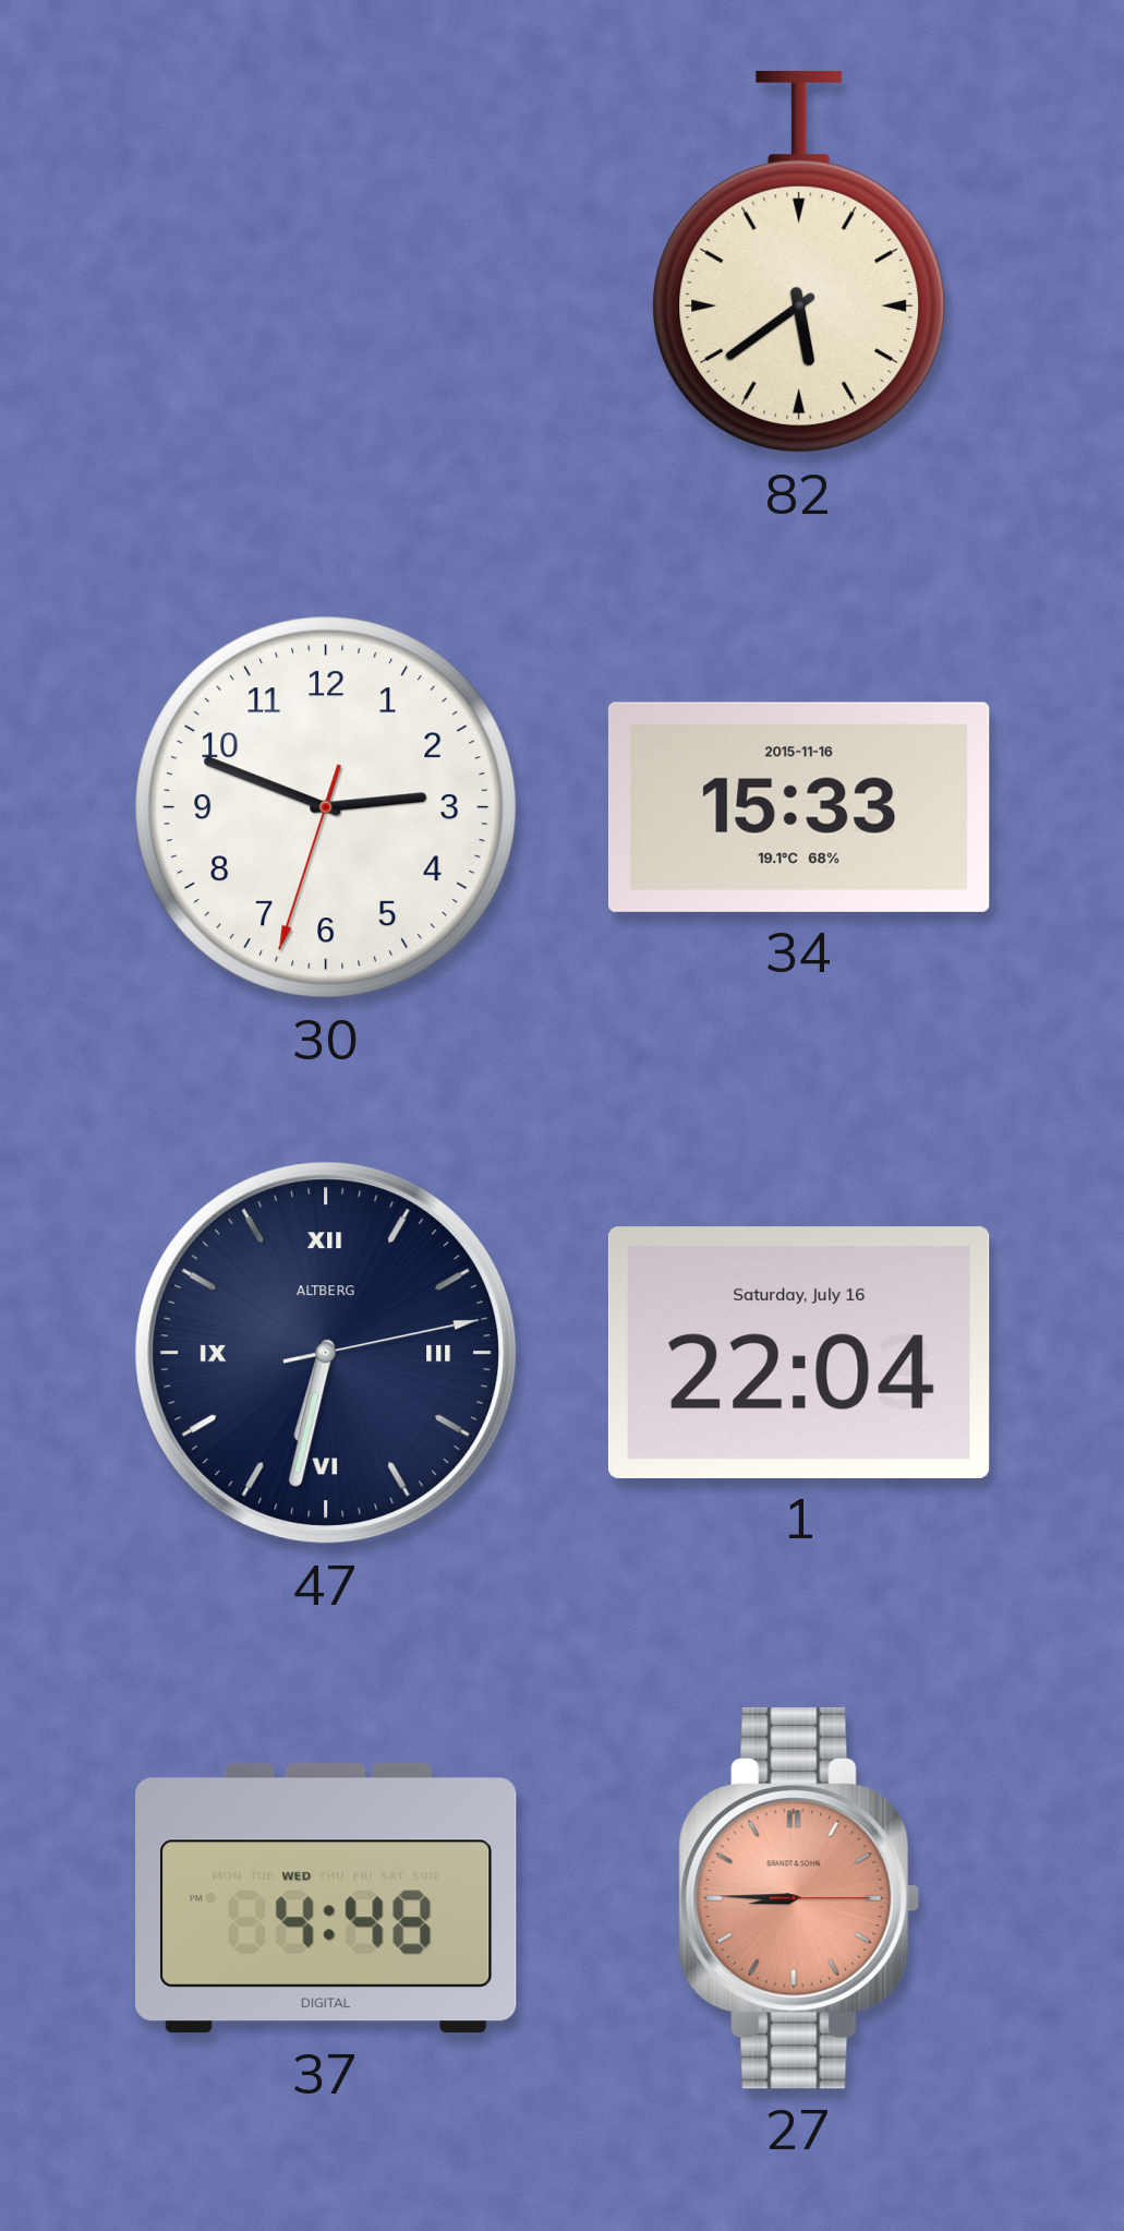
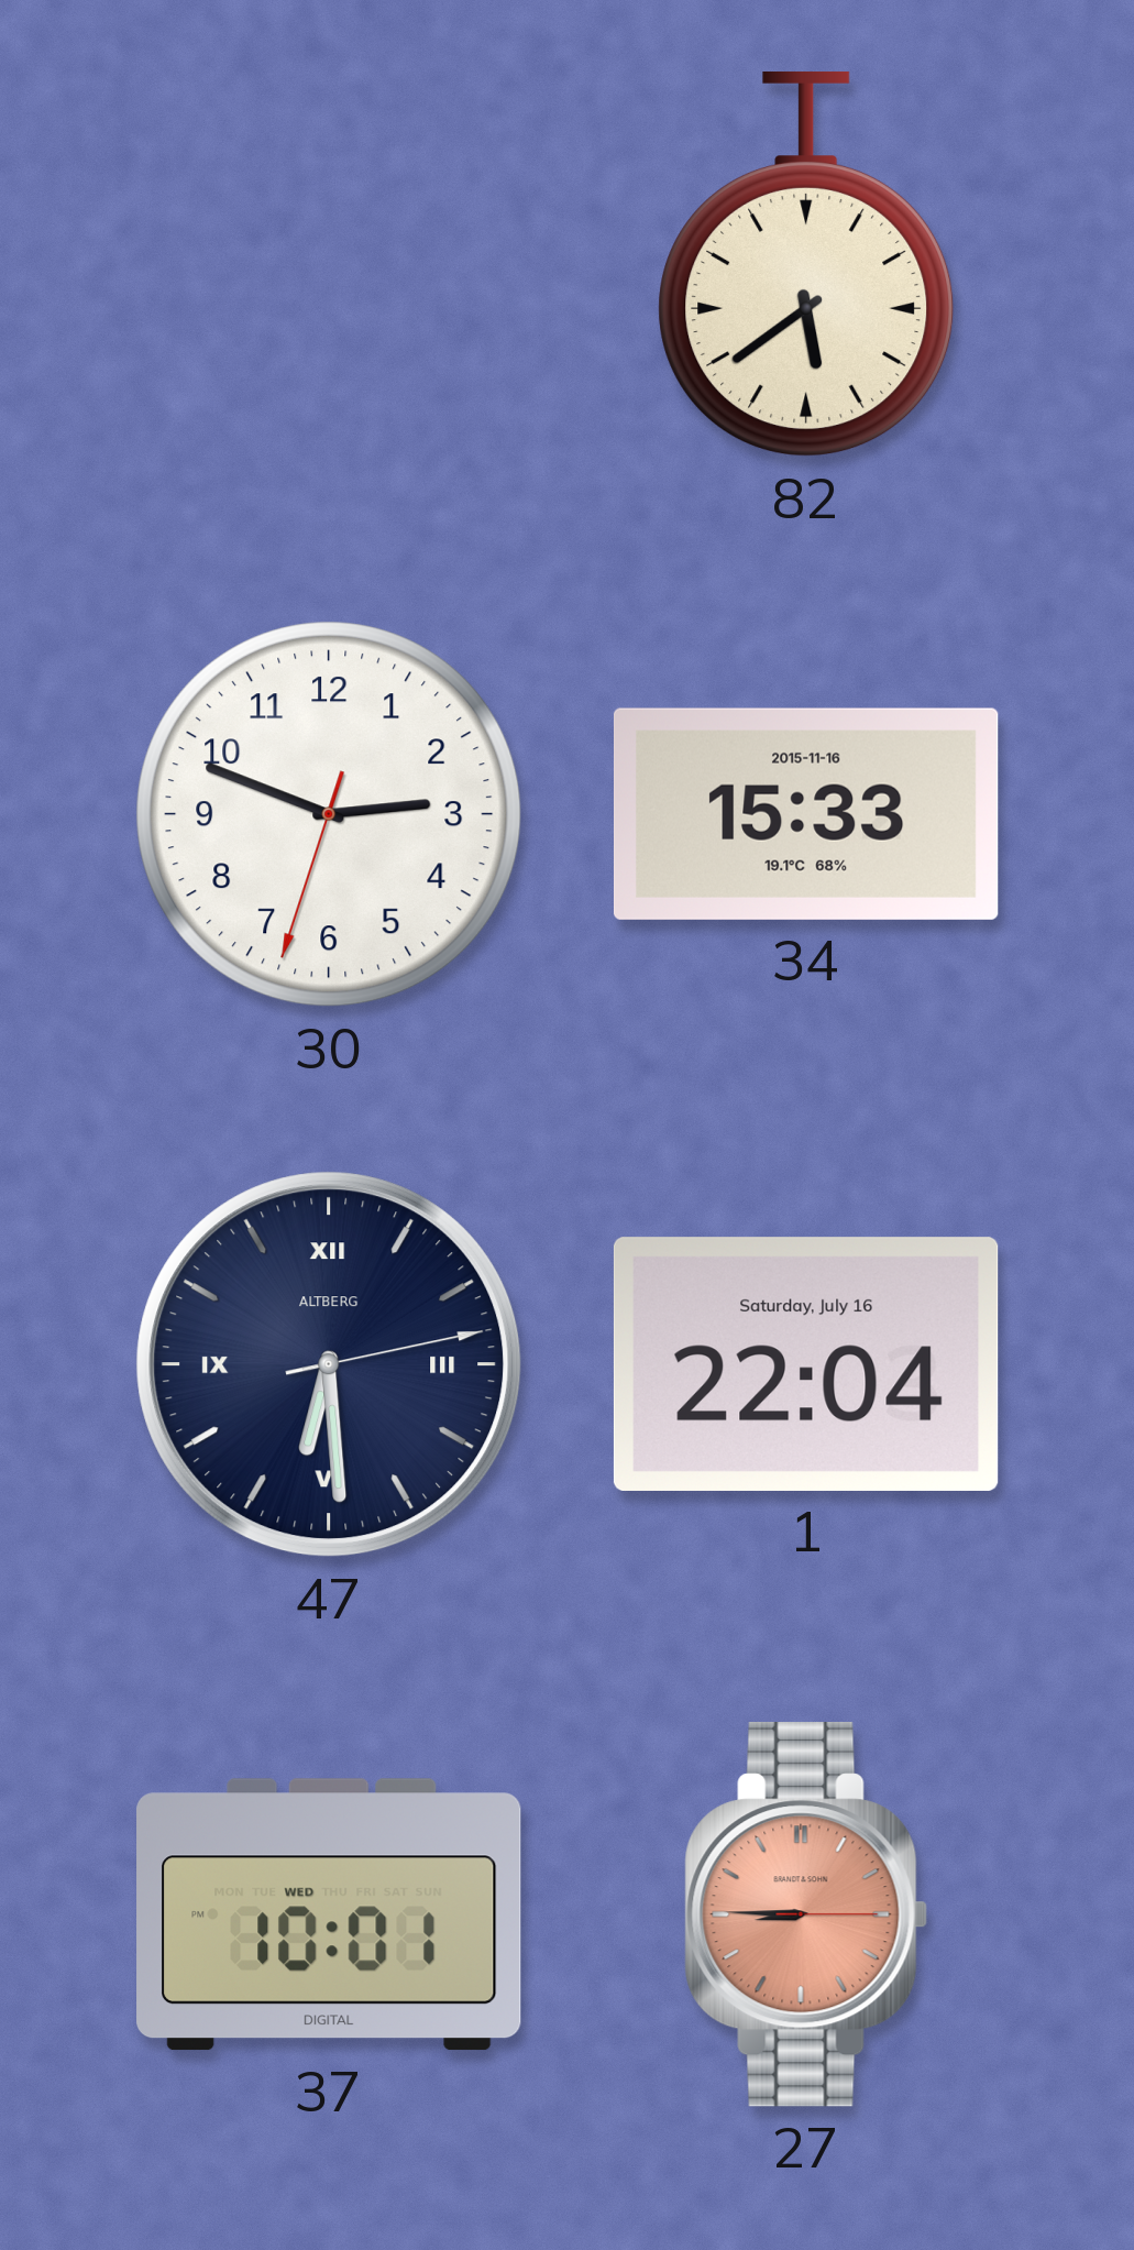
47: 6:32 -> 6:29 (329, 1364)
37: 4:48 -> 10:01 (329, 1914)
